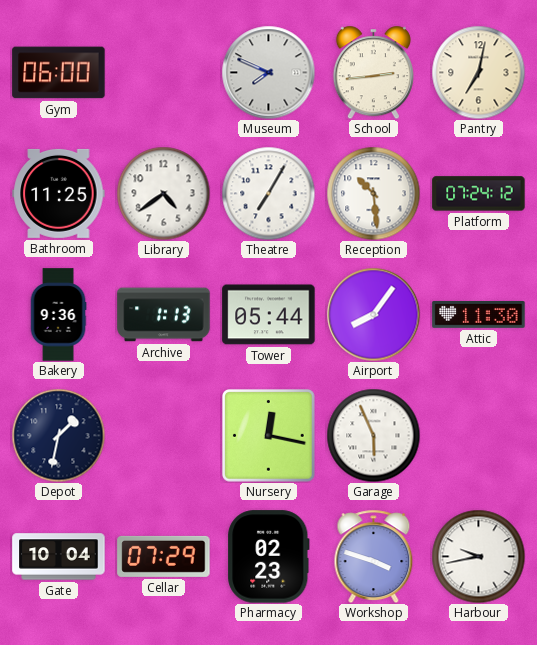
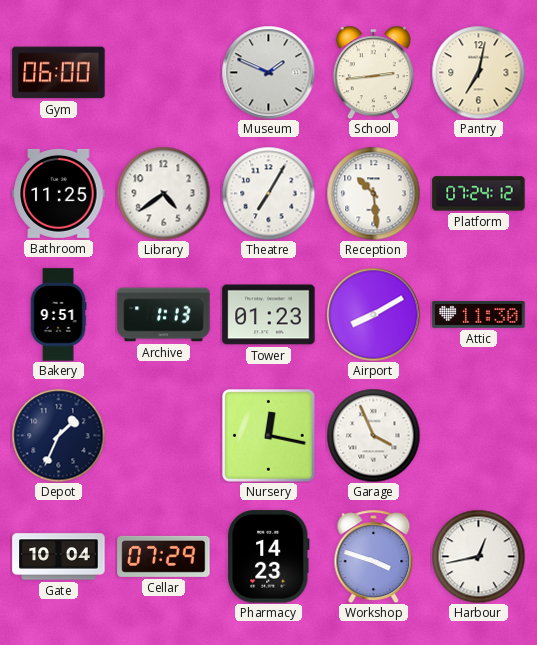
Museum: 7:49 -> 1:49 (268, 72)
Bakery: 9:36 -> 9:51 (58, 315)
Tower: 05:44 -> 01:23 (269, 315)
Airport: 8:06 -> 8:10 (373, 314)
Depot: 1:32 -> 1:34 (58, 435)
Garage: 5:56 -> 3:56 (373, 435)
Pharmacy: 02:23 -> 14:23 (269, 557)
Harbour: 9:43 -> 12:43 (478, 556)
